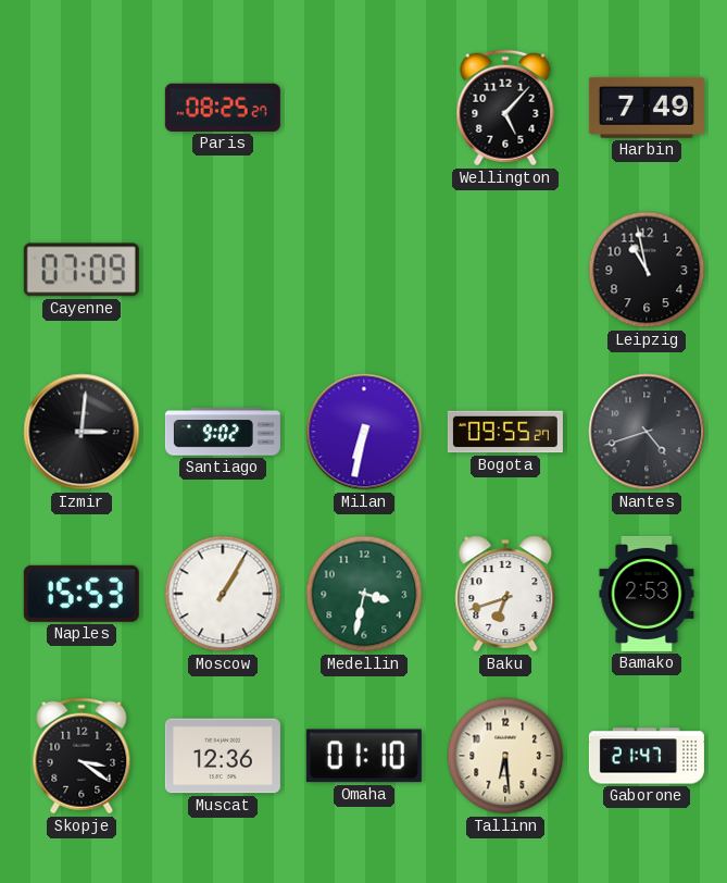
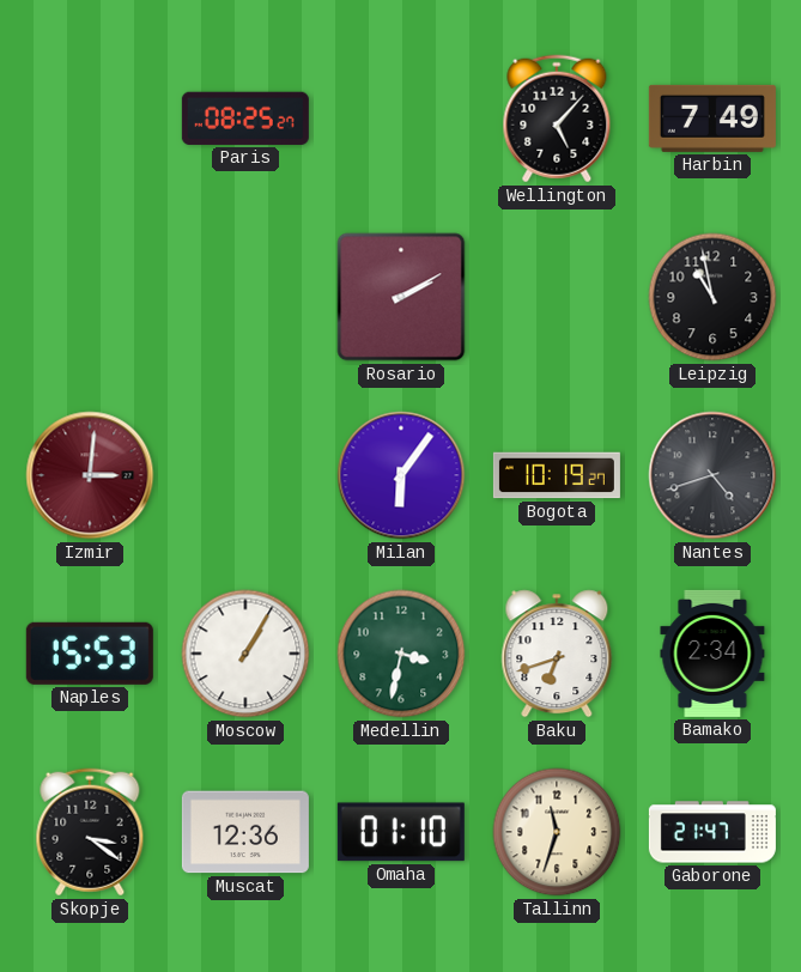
Cayenne: 07:09 -> none (82, 270)
Rosario: none -> 2:10 (401, 297)
Izmir dial: black -> burgundy (90, 475)
Santiago: 9:02 -> none (223, 432)
Milan: 6:32 -> 6:06 (401, 475)
Bogota: 09:55 -> 10:19 (557, 475)
Bamako: 2:53 -> 2:34 (712, 654)
Tallinn: 6:29 -> 11:33 (557, 832)
